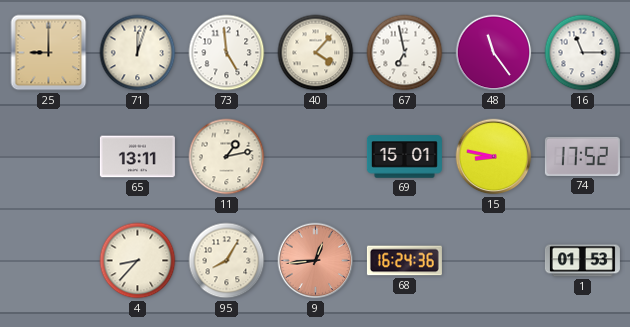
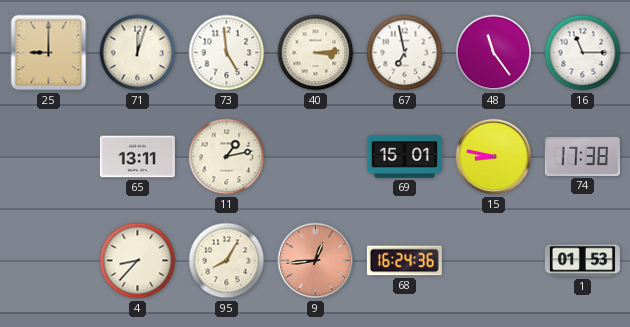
40: 4:07 -> 3:14 (316, 53)
74: 17:52 -> 17:38 (582, 156)
